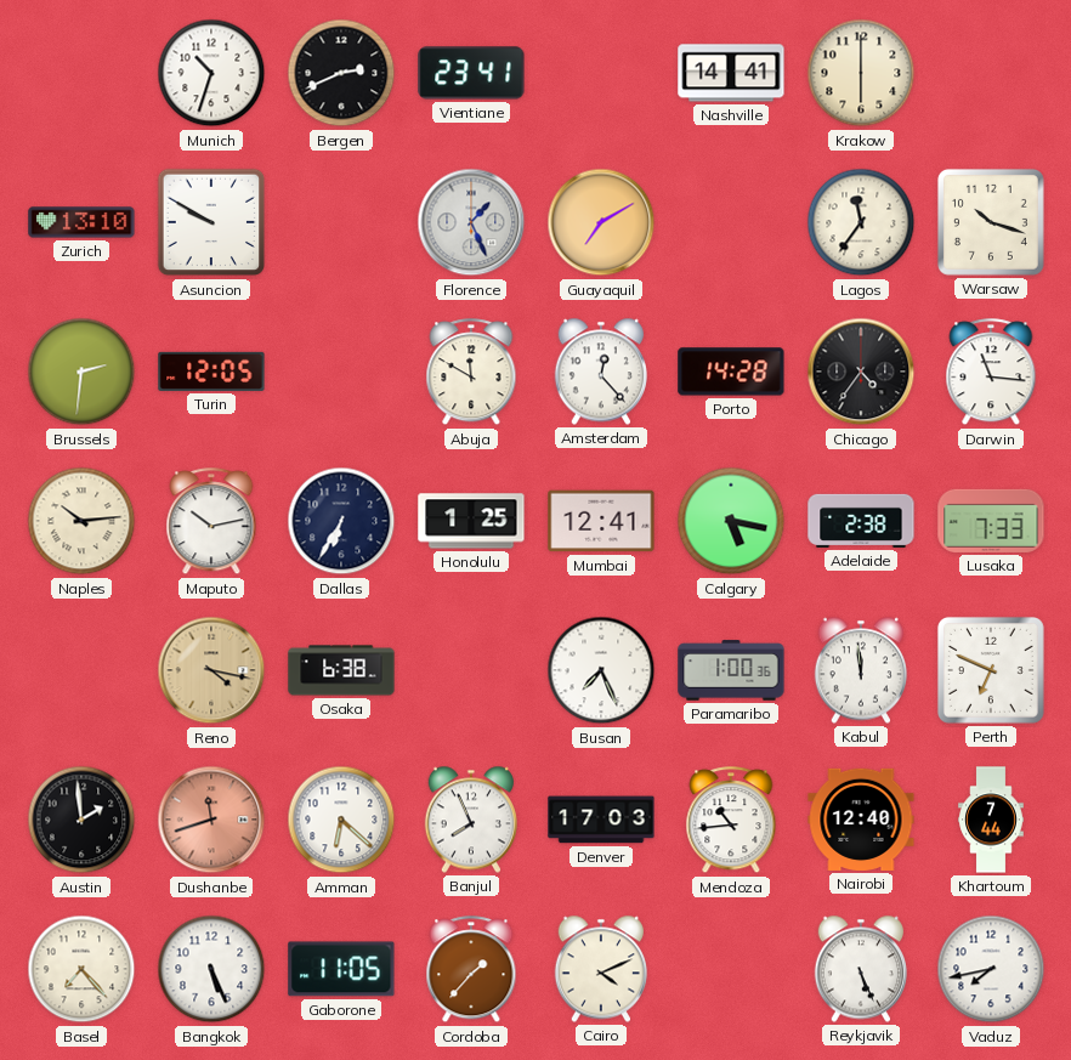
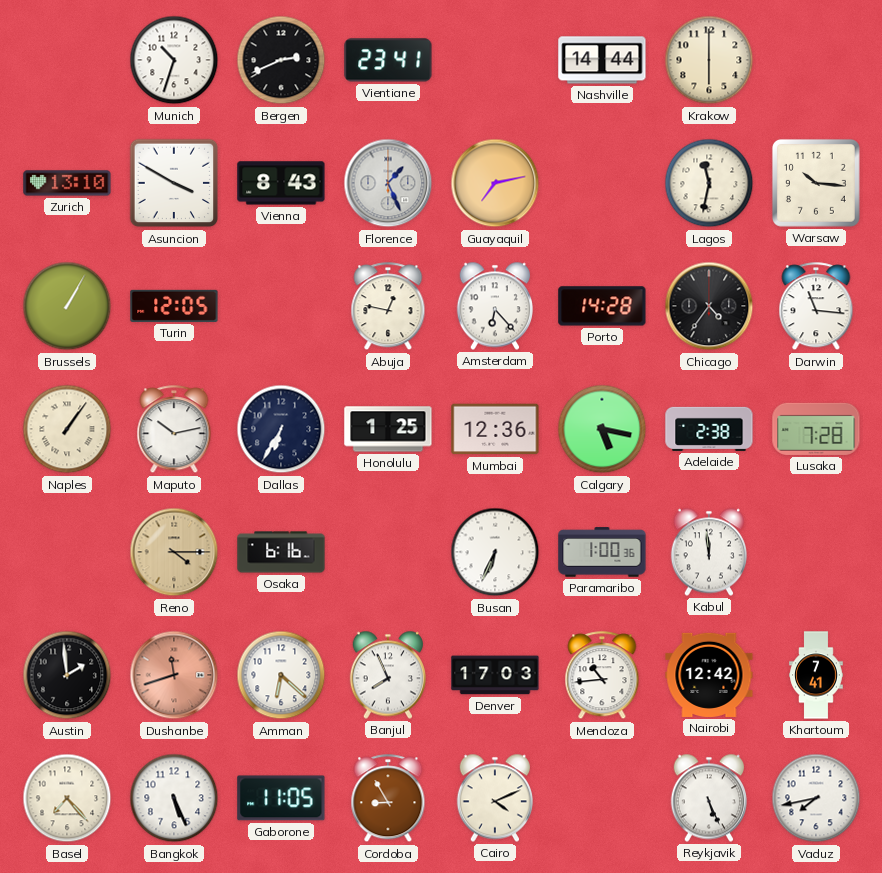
Nashville: 14:41 -> 14:44 (602, 60)
Asuncion: 9:50 -> 3:50 (174, 183)
Vienna: none -> 8:43 (281, 183)
Guayaquil: 7:10 -> 7:13 (495, 183)
Lagos: 11:36 -> 11:32 (709, 183)
Warsaw: 10:18 -> 10:16 (816, 183)
Brussels: 2:31 -> 1:05 (67, 306)
Abuja: 11:50 -> 12:47 (388, 307)
Amsterdam: 12:23 -> 6:23 (494, 306)
Naples: 10:14 -> 1:06 (67, 429)
Mumbai: 12:41 -> 12:36 (495, 429)
Lusaka: 7:33 -> 7:28 (816, 429)
Reno: 4:17 -> 4:15 (174, 552)
Osaka: 6:38 -> 6:16 (281, 552)
Busan: 7:26 -> 6:34 (495, 552)
Perth: 6:49 -> none (991, 670)
Nairobi: 12:40 -> 12:42 (709, 675)
Khartoum: 7:44 -> 7:41 (816, 675)
Cordoba: 1:37 -> 8:55 (388, 799)
